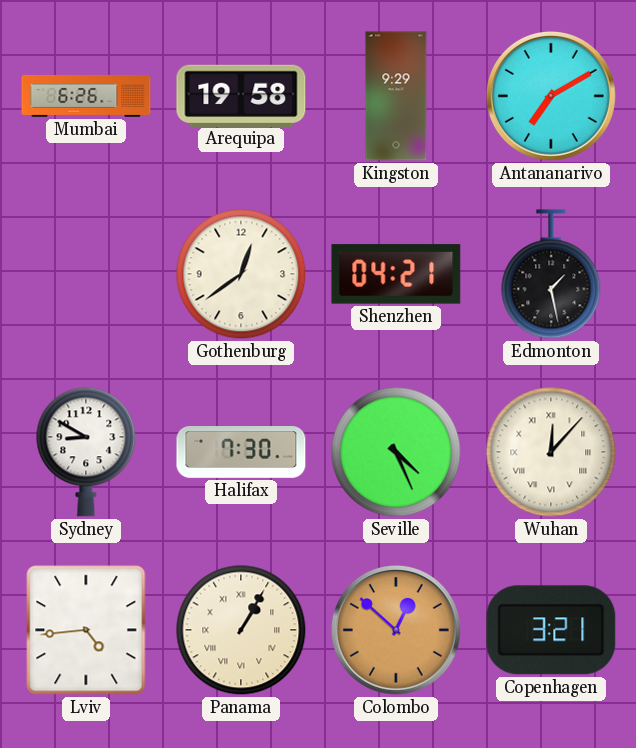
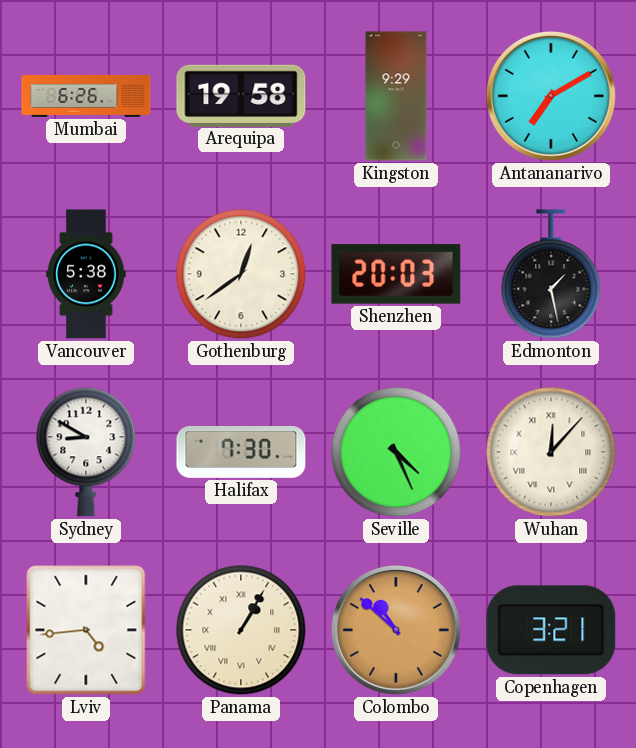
Vancouver: none -> 5:38 (86, 274)
Shenzhen: 04:21 -> 20:03 (396, 274)
Colombo: 12:52 -> 10:52 (396, 630)
